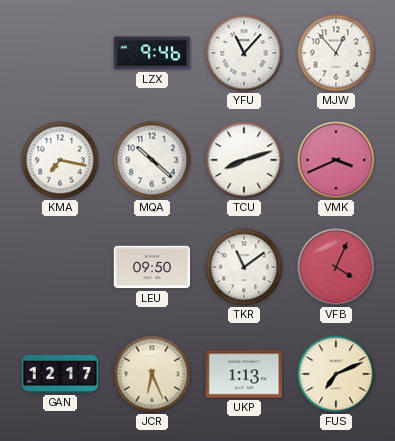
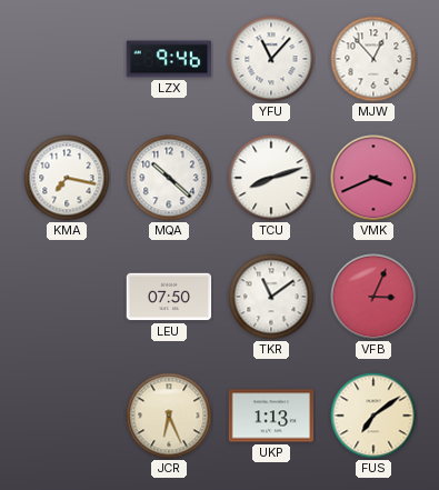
LEU: 09:50 -> 07:50 (169, 297)
VFB: 4:04 -> 3:04 (373, 297)
GAN: 12:17 -> none (60, 374)
FUS: 7:11 -> 7:09 (373, 416)
